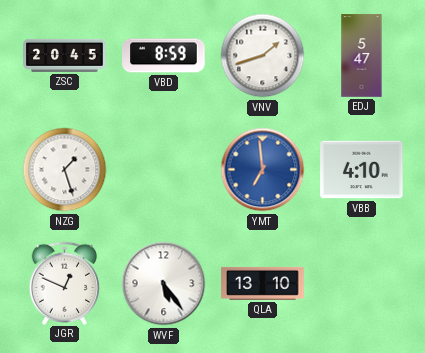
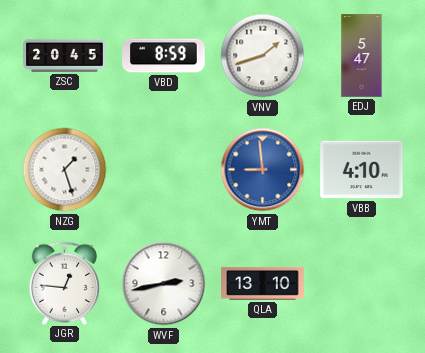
YMT: 6:59 -> 8:59 (263, 170)
JGR: 12:49 -> 12:46 (65, 283)
WVF: 5:24 -> 2:43 (164, 284)
